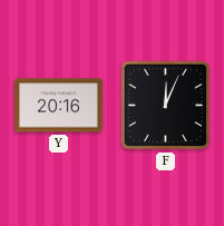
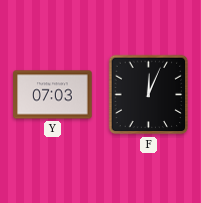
Y: 20:16 -> 07:03 (53, 95)
